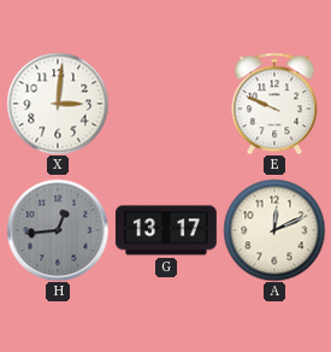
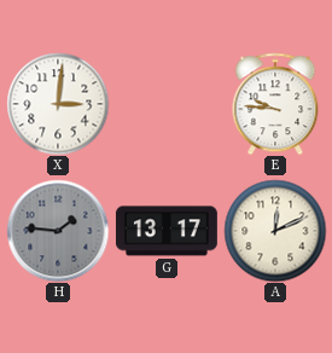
E: 9:49 -> 9:46 (275, 104)
H: 12:44 -> 1:46 (58, 231)
